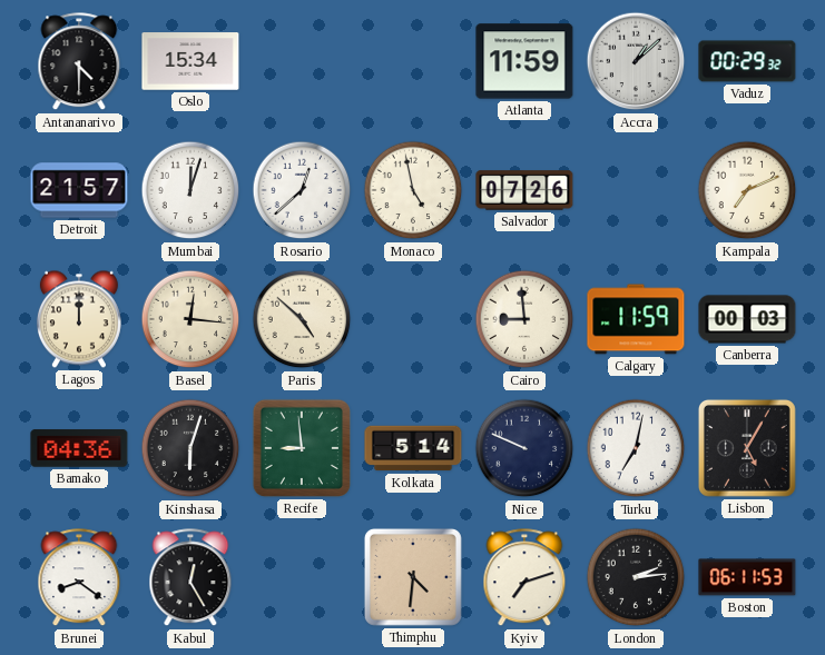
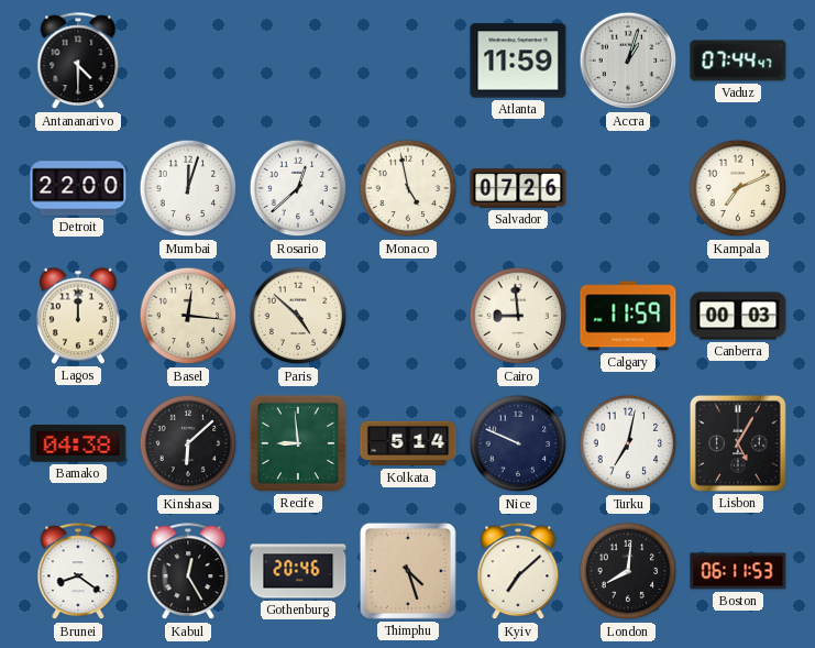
Oslo: 15:34 -> none (190, 61)
Accra: 1:08 -> 1:03 (628, 61)
Vaduz: 00:29 -> 07:44 (738, 61)
Detroit: 21:57 -> 22:00 (78, 188)
Bamako: 04:36 -> 04:38 (78, 443)
Kinshasa: 6:03 -> 6:08 (188, 443)
Gothenburg: none -> 20:46 (298, 571)
Thimphu: 4:31 -> 4:27 (408, 571)
Kyiv: 7:12 -> 7:08 (518, 572)
London: 2:14 -> 8:01 (628, 571)
